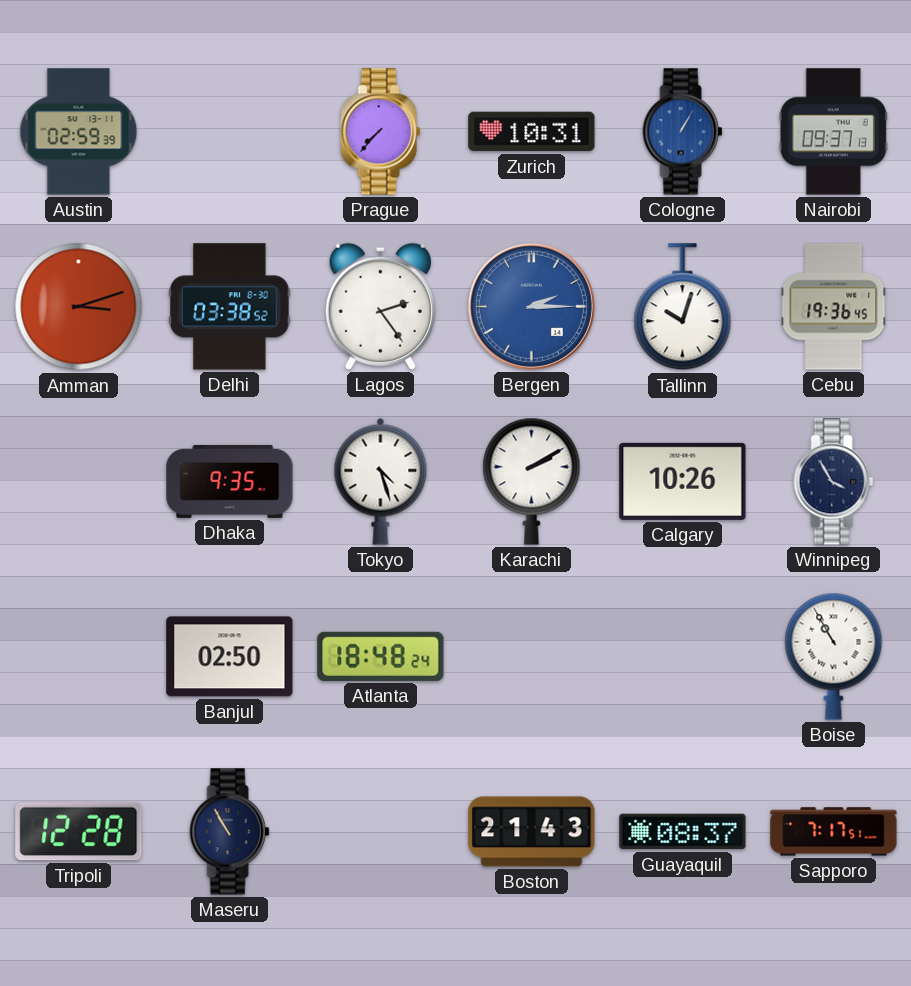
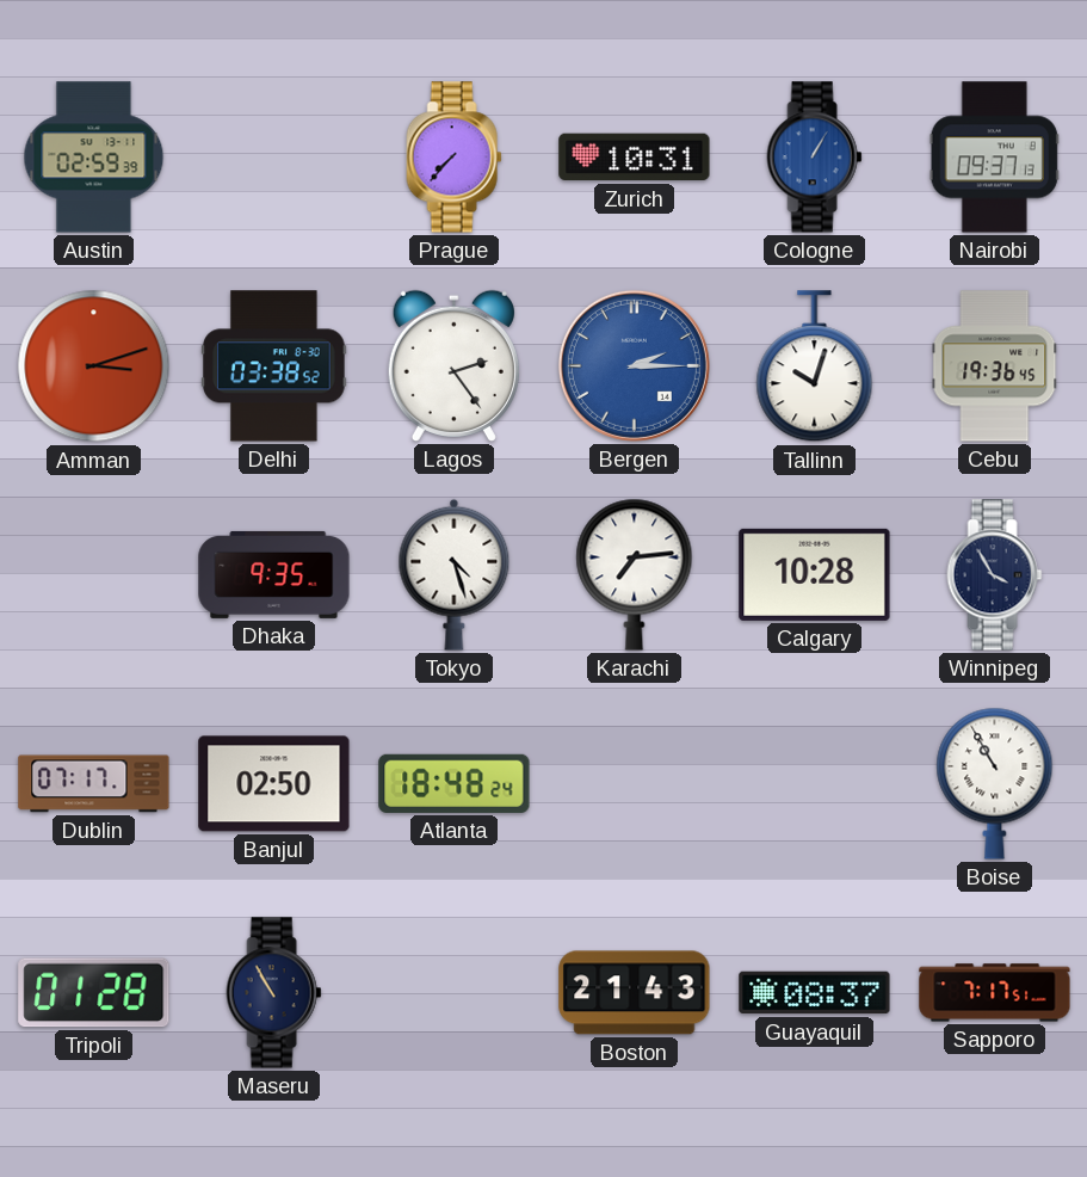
Karachi: 2:10 -> 7:14 (635, 574)
Calgary: 10:26 -> 10:28 (815, 574)
Dublin: none -> 07:17 (94, 784)
Tripoli: 12:28 -> 01:28 (94, 993)
